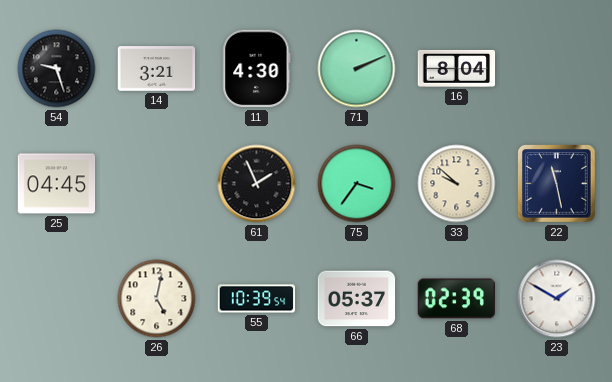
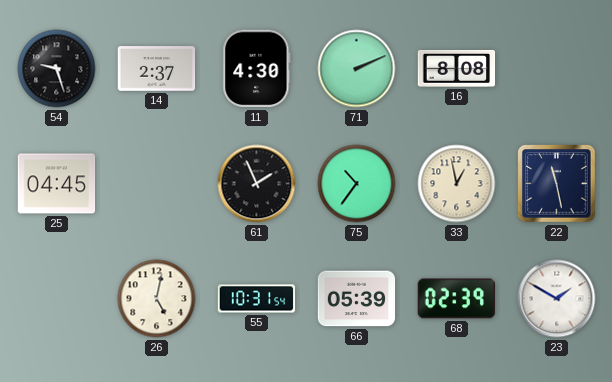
14: 3:21 -> 2:37 (157, 69)
16: 8:04 -> 8:08 (457, 68)
75: 3:36 -> 10:36 (357, 184)
33: 9:52 -> 12:58 (457, 184)
55: 10:39 -> 10:31 (257, 299)
66: 05:37 -> 05:39 (357, 299)
